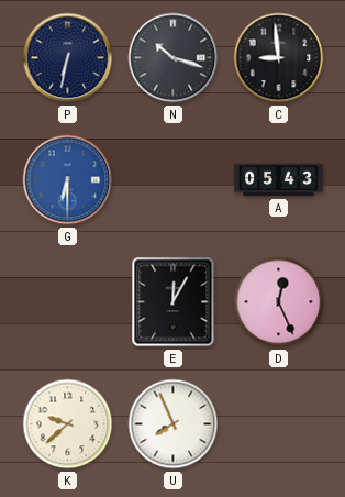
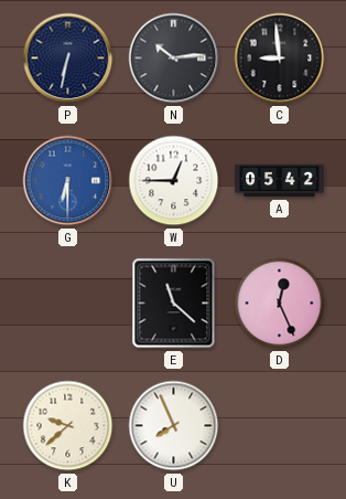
N: 10:18 -> 10:14 (174, 59)
W: none -> 12:45 (174, 181)
A: 05:43 -> 05:42 (280, 181)
E: 12:05 -> 11:22 (174, 304)
